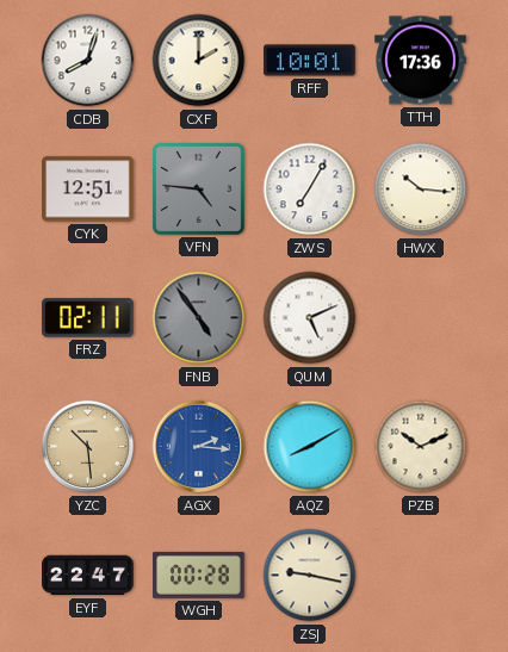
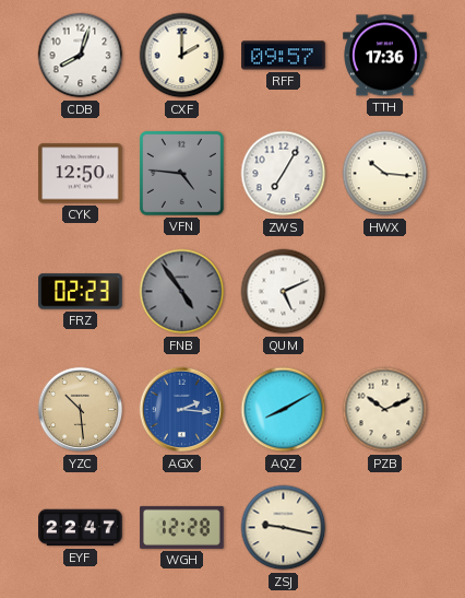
RFF: 10:01 -> 09:57 (284, 56)
CYK: 12:51 -> 12:50 (81, 174)
FRZ: 02:11 -> 02:23 (81, 292)
WGH: 00:28 -> 12:28 (182, 527)
